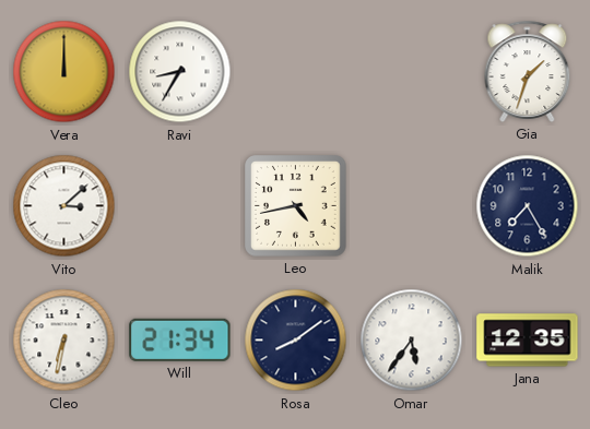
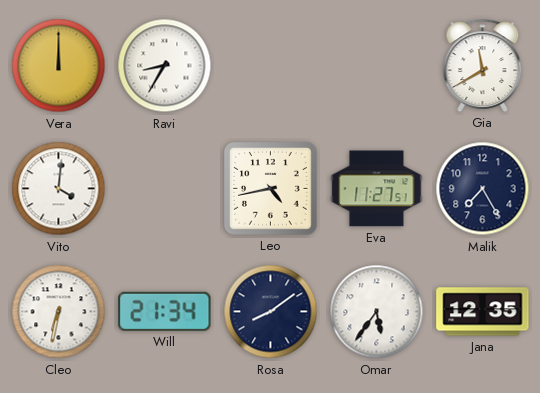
Gia: 1:33 -> 11:40 (483, 65)
Vito: 3:08 -> 4:01 (59, 189)
Eva: none -> 11:27 (377, 189)
